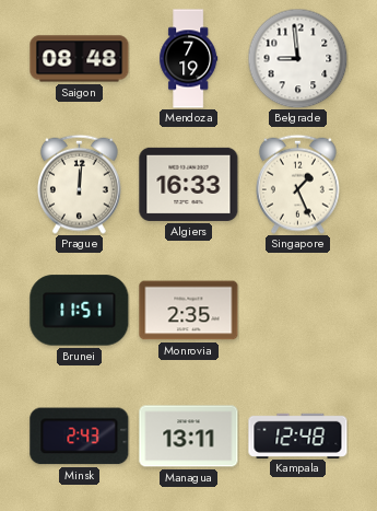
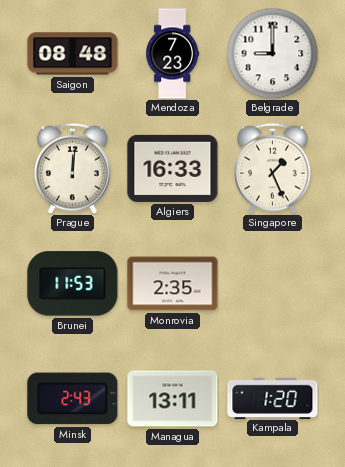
Mendoza: 7:19 -> 7:23 (173, 54)
Belgrade: 8:59 -> 9:00 (272, 53)
Brunei: 11:51 -> 11:53 (73, 284)
Kampala: 12:48 -> 1:20 (273, 398)
